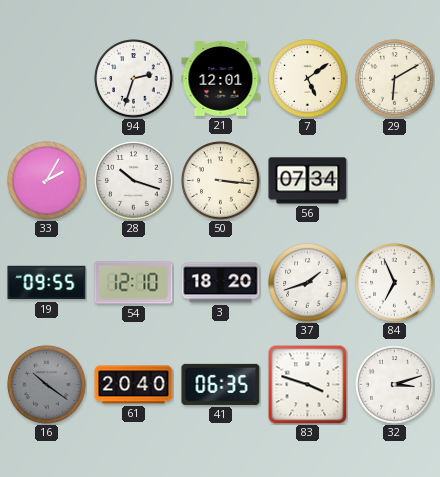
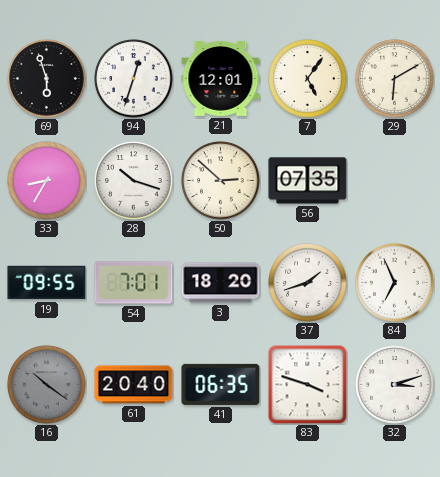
69: none -> 5:57 (47, 79)
94: 2:33 -> 12:33 (134, 79)
7: 5:09 -> 5:06 (308, 79)
33: 2:05 -> 8:35 (47, 181)
50: 3:16 -> 2:52 (221, 181)
56: 07:34 -> 07:35 (308, 181)
54: 12:10 -> 7:01 (134, 283)
